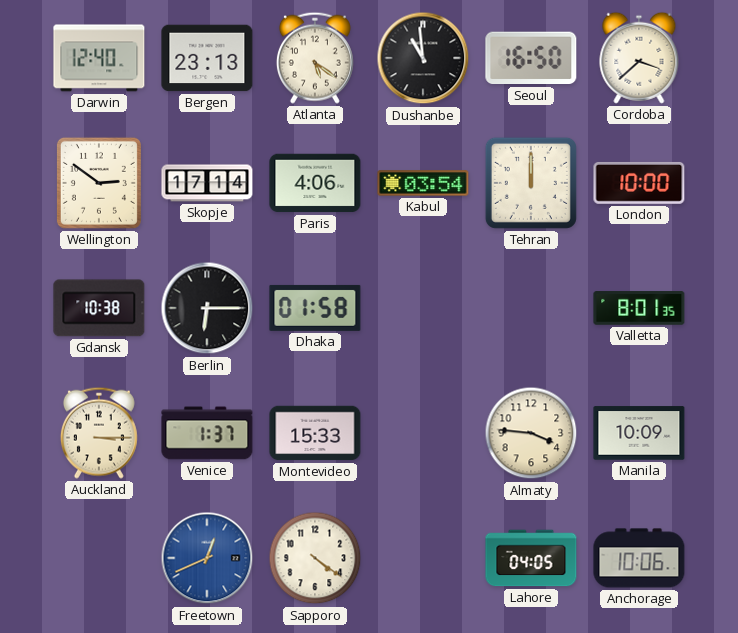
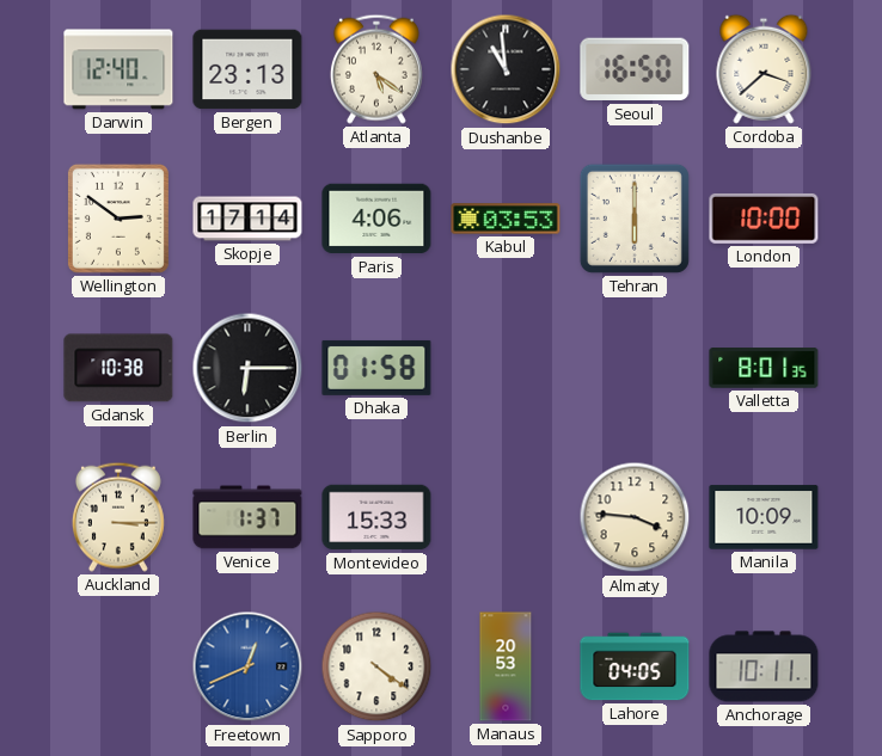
Kabul: 03:54 -> 03:53 (506, 219)
Tehran: 12:00 -> 6:00 (635, 219)
Manaus: none -> 20:53 (506, 666)
Anchorage: 10:06 -> 10:11 (764, 666)
